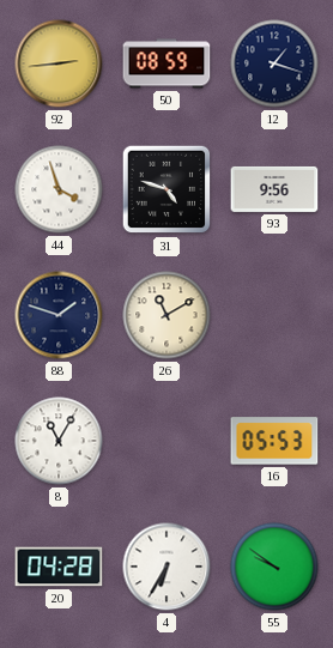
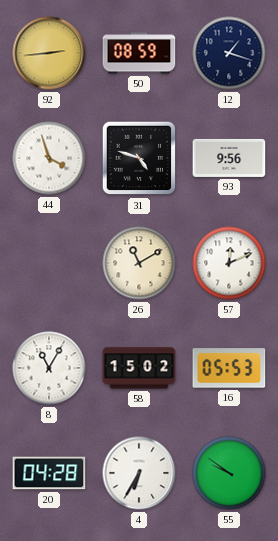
88: 1:48 -> none (59, 315)
57: none -> 12:11 (229, 263)
58: none -> 15:02 (139, 368)
